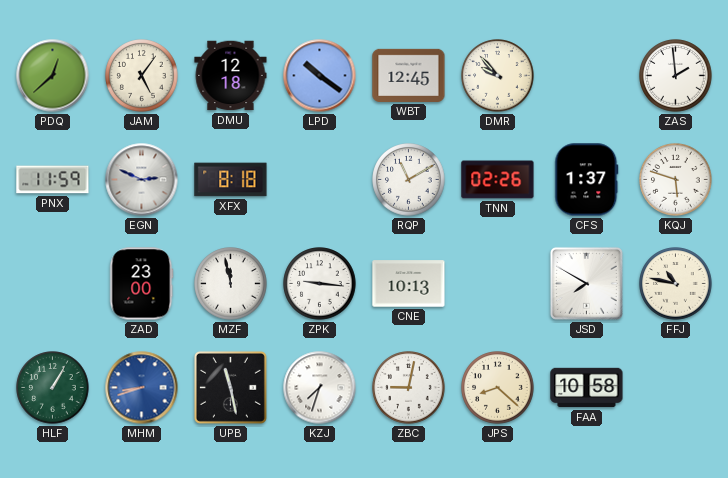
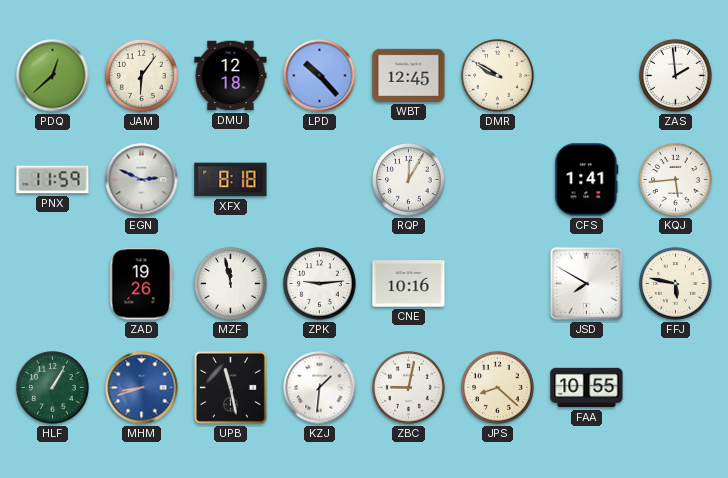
JAM: 5:06 -> 6:06 (142, 76)
LPD: 10:21 -> 10:23 (320, 76)
DMR: 9:53 -> 9:50 (498, 76)
RQP: 11:10 -> 12:05 (409, 180)
TNN: 02:26 -> none (498, 180)
CFS: 1:37 -> 1:41 (587, 180)
KQJ: 5:48 -> 5:44 (676, 180)
ZAD: 23:00 -> 19:26 (142, 284)
ZPK: 9:16 -> 9:14 (320, 284)
CNE: 10:13 -> 10:16 (409, 284)
FFJ: 10:47 -> 5:47 (676, 284)
KZJ: 7:33 -> 1:31 (320, 388)
FAA: 10:58 -> 10:55 (587, 388)
